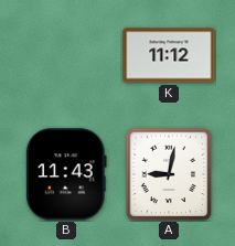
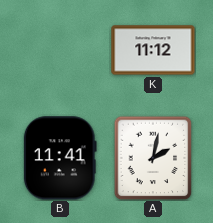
B: 11:43 -> 11:41 (60, 158)
A: 9:02 -> 2:02 (153, 158)
